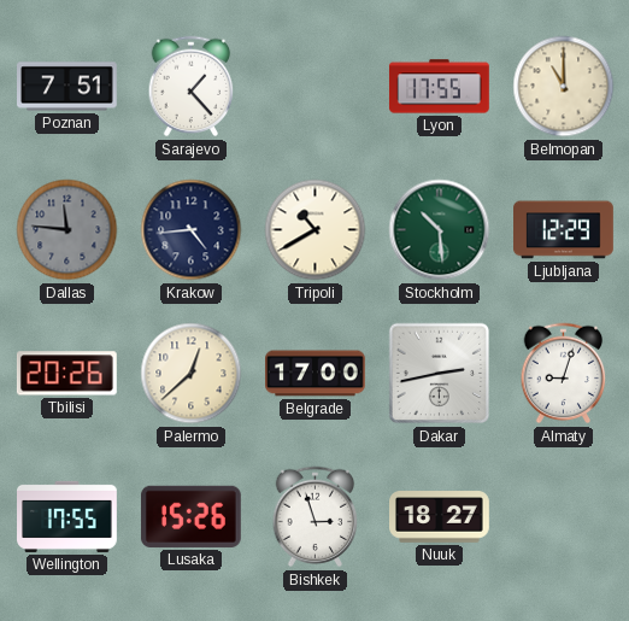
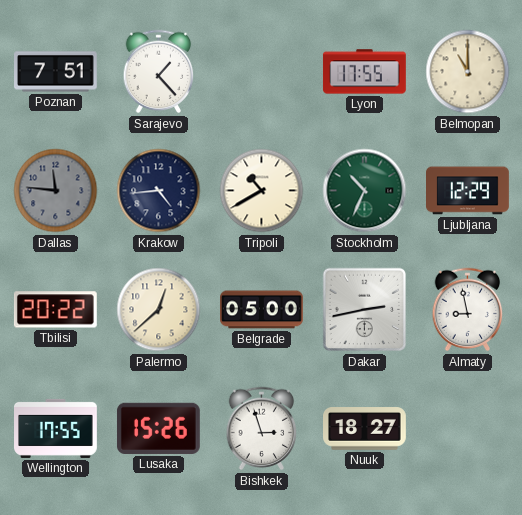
Stockholm: 10:29 -> 10:34 (365, 191)
Tbilisi: 20:26 -> 20:22 (55, 310)
Belgrade: 17:00 -> 05:00 (262, 310)
Almaty: 9:03 -> 8:58 (468, 310)
